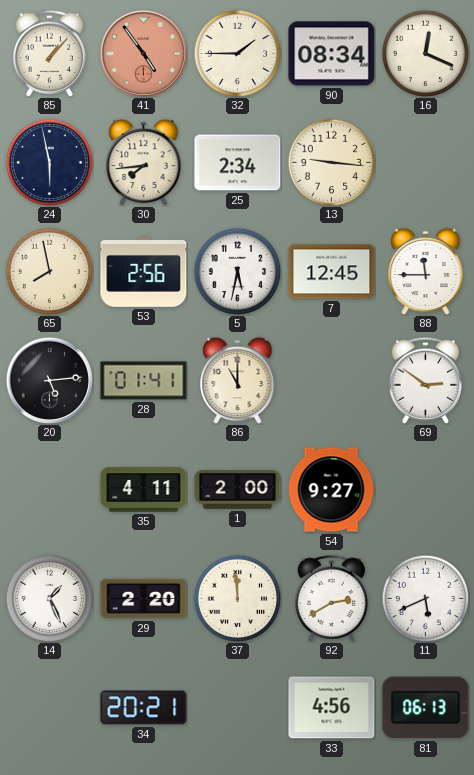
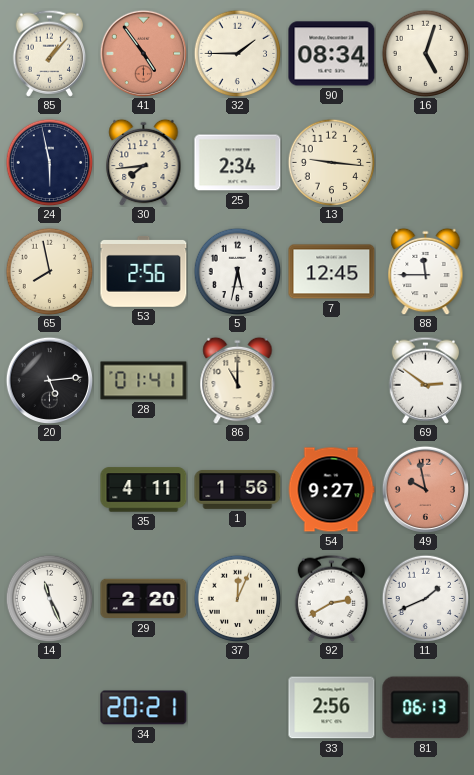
16: 12:19 -> 5:03 (425, 53)
1: 2:00 -> 1:56 (238, 489)
49: none -> 9:58 (425, 489)
14: 1:26 -> 11:26 (49, 598)
37: 11:59 -> 12:04 (237, 598)
11: 5:41 -> 1:41 (425, 598)
33: 4:56 -> 2:56 (332, 708)
